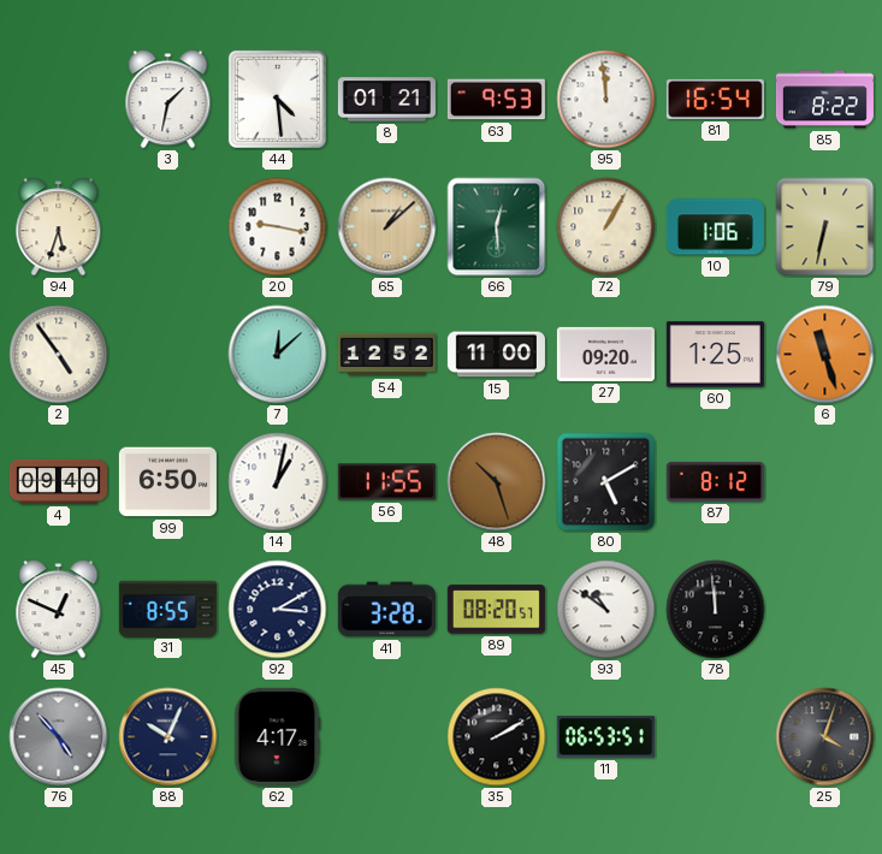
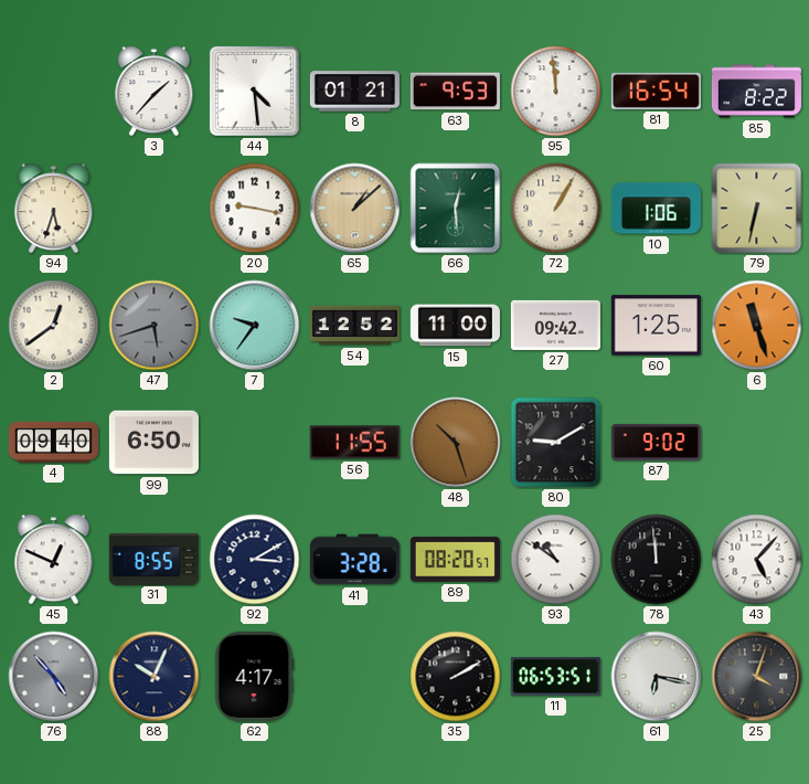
3: 1:32 -> 1:37 (155, 92)
2: 4:54 -> 12:39 (54, 326)
47: none -> 5:42 (155, 326)
7: 12:08 -> 9:36 (255, 326)
27: 09:20 -> 09:42 (555, 325)
14: 1:02 -> none (278, 482)
80: 5:10 -> 9:10 (556, 443)
87: 8:12 -> 9:02 (656, 442)
43: none -> 5:07 (757, 560)
61: none -> 6:17 (657, 677)
